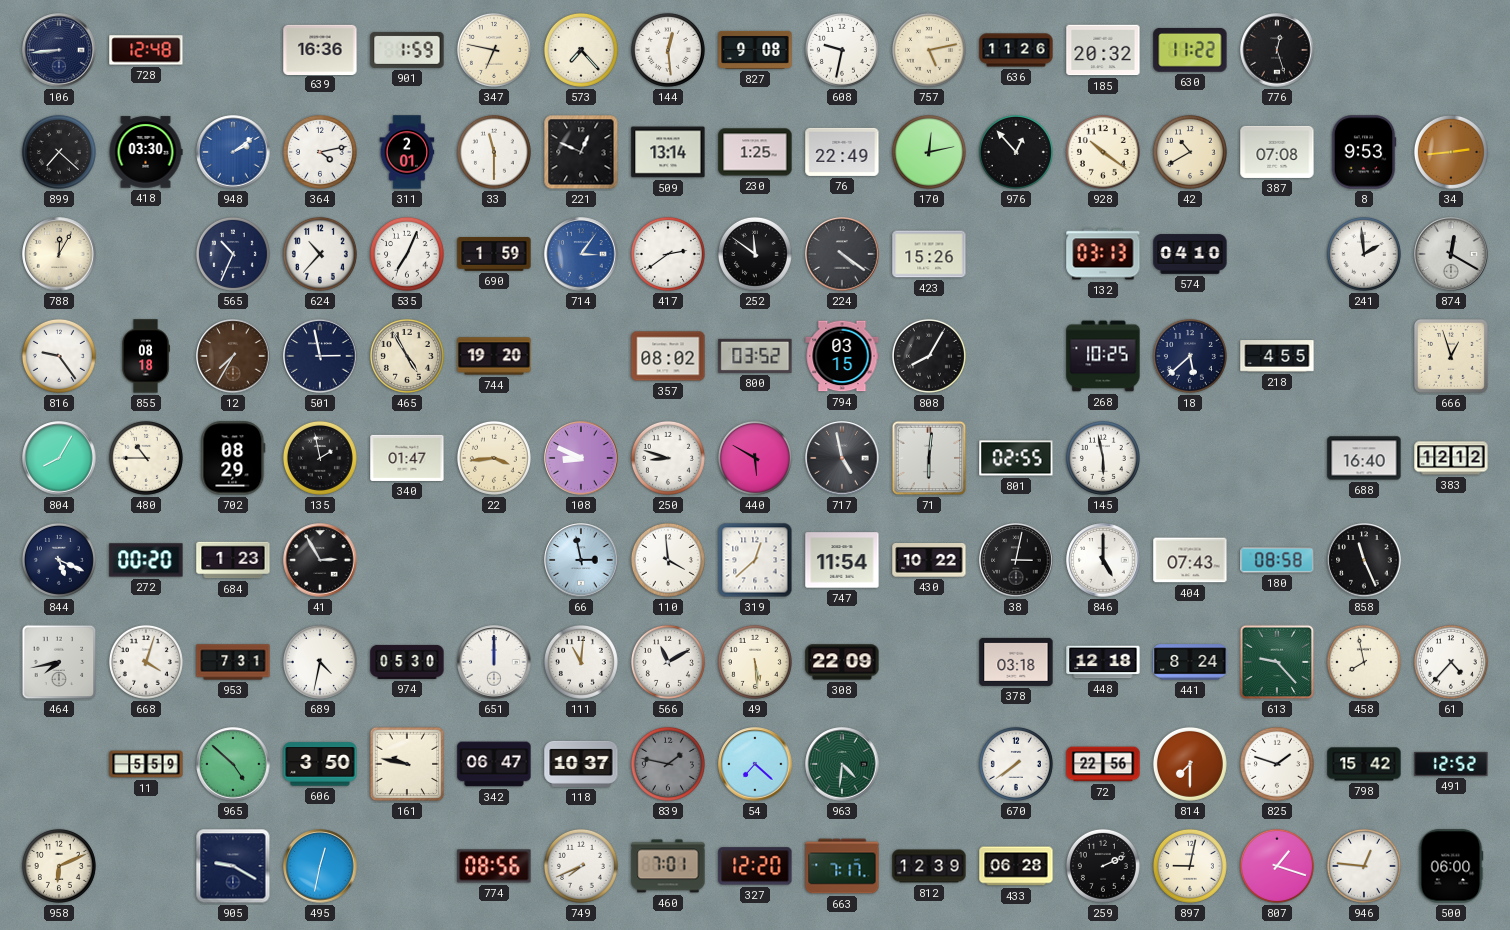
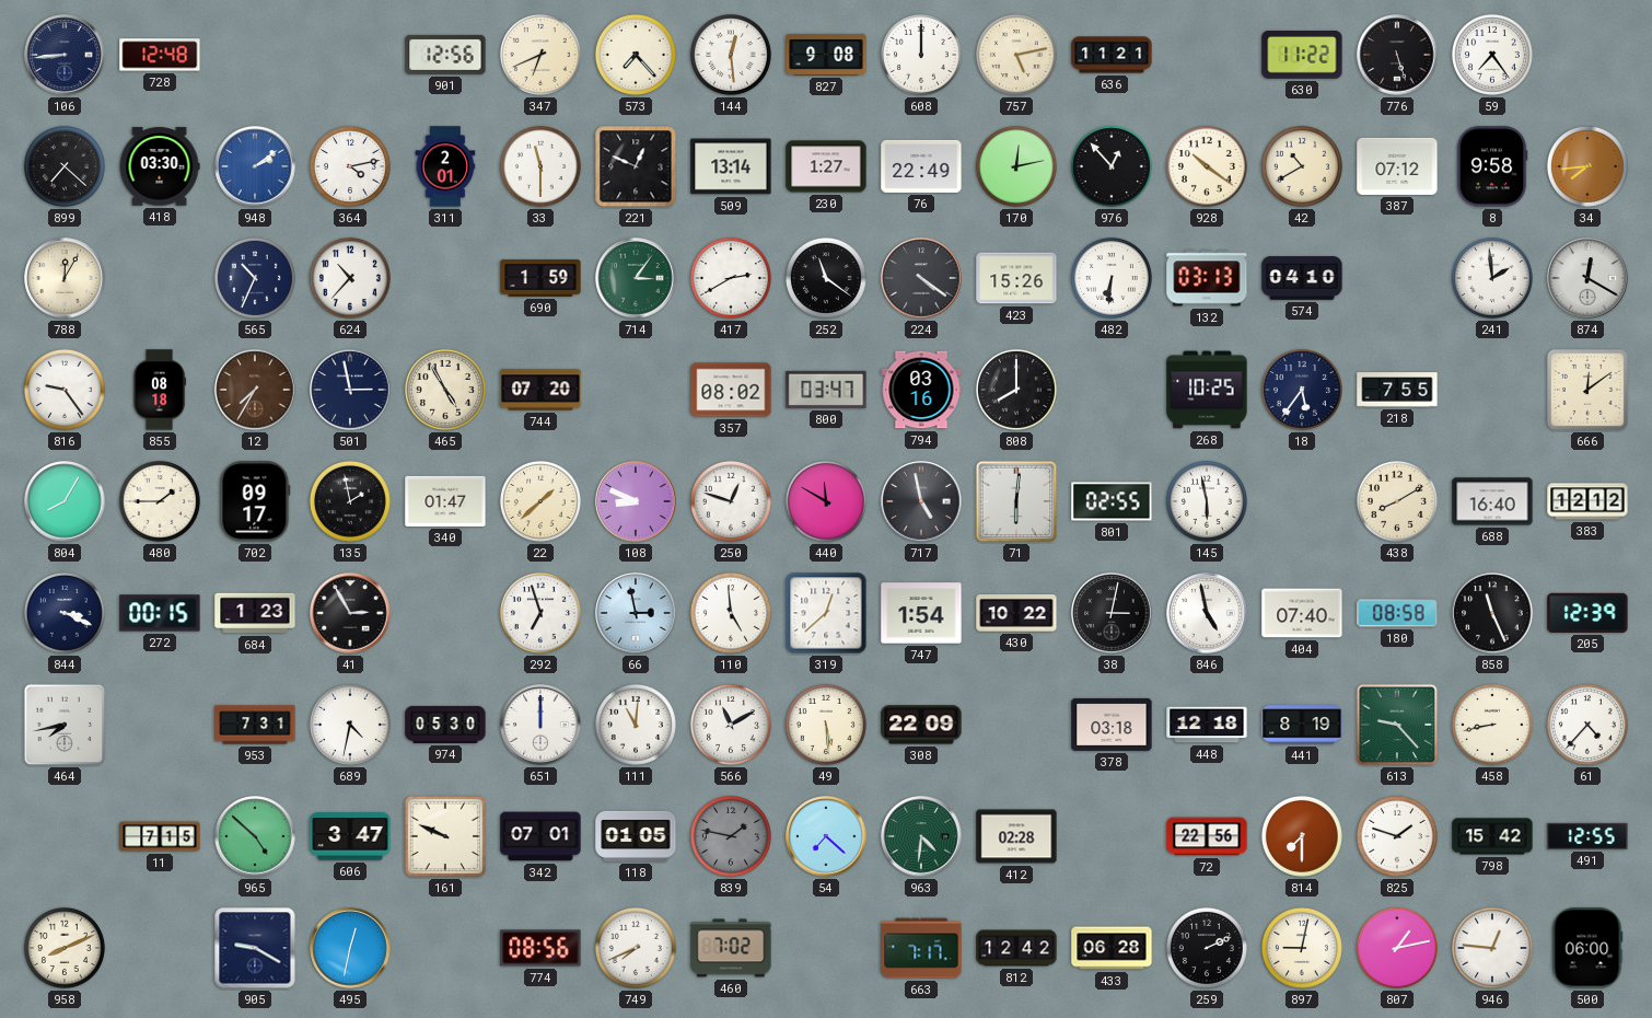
639: 16:36 -> none (320, 49)
901: 1:59 -> 12:56 (445, 55)
347: 6:47 -> 6:41 (540, 55)
608: 9:32 -> 12:00 (921, 55)
636: 11:26 -> 11:21 (1112, 55)
185: 20:32 -> none (1103, 50)
776: 12:27 -> 5:27 (1397, 55)
59: none -> 7:24 (1492, 55)
230: 1:25 -> 1:27 (826, 166)
387: 07:08 -> 07:12 (1397, 166)
8: 9:53 -> 9:58 (1492, 166)
34: 2:44 -> 7:44 (1587, 166)
535: 7:04 -> none (407, 254)
714 dial: blue -> green (636, 278)
417: 2:39 -> 2:40 (731, 278)
252: 11:51 -> 11:21 (826, 278)
482: none -> 6:31 (1112, 278)
744: 19:20 -> 07:20 (540, 390)
800: 03:52 -> 03:47 (826, 390)
794: 03:15 -> 03:16 (921, 390)
808: 8:05 -> 8:00 (1016, 390)
18: 5:38 -> 5:36 (1302, 390)
218: 4:55 -> 7:55 (1397, 390)
666: 12:57 -> 12:09 (1587, 390)
480: 10:45 -> 1:45 (160, 501)
702: 08:29 -> 09:17 (255, 501)
22: 3:44 -> 1:38 (540, 501)
250: 8:48 -> 12:48 (731, 501)
440: 5:50 -> 11:50 (826, 501)
438: none -> 8:10 (1397, 501)
844: 5:19 -> 3:19 (65, 613)
272: 00:20 -> 00:15 (160, 613)
292: none -> 6:57 (540, 613)
110: 3:59 -> 4:59 (731, 613)
747: 11:54 -> 1:54 (921, 613)
846: 5:00 -> 4:58 (1207, 613)
404: 07:43 -> 07:40 (1302, 613)
205: none -> 12:39 (1587, 613)
668: 4:03 -> none (146, 662)
441: 8:24 -> 8:19 (1302, 725)
458: 7:58 -> 8:43 (1492, 725)
11: 5:59 -> 7:15 (160, 836)
606: 3:50 -> 3:47 (350, 836)
161: 9:47 -> 9:49 (445, 836)
342: 06:47 -> 07:01 (540, 836)
118: 10:37 -> 01:05 (636, 836)
412: none -> 02:28 (1016, 836)
670: 7:39 -> none (1016, 764)
491: 12:52 -> 12:55 (1587, 836)
958: 6:11 -> 8:11 (65, 948)
460: 7:01 -> 7:02 (731, 948)
327: 12:20 -> none (755, 866)
812: 12:39 -> 12:42 (1016, 948)
807: 1:18 -> 1:13 (1397, 948)
